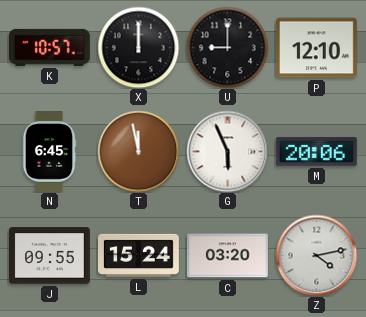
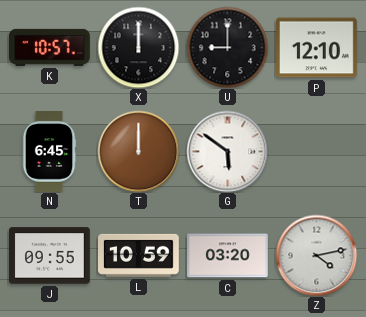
T: 11:58 -> 12:00 (138, 151)
G: 5:56 -> 5:51 (227, 151)
M: 20:06 -> none (317, 152)
L: 15:24 -> 10:59 (139, 255)
